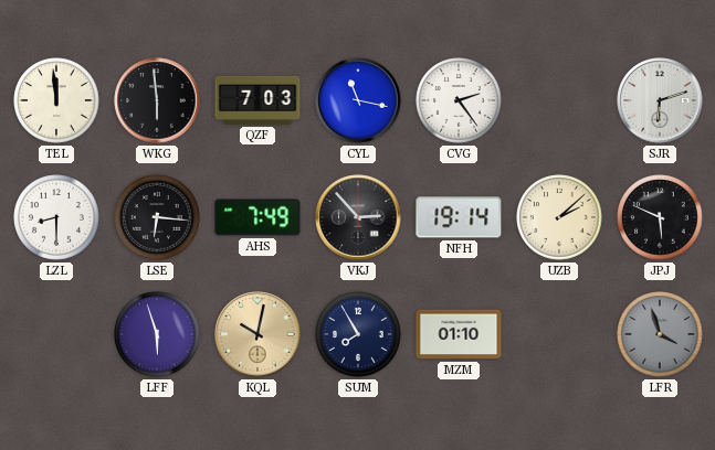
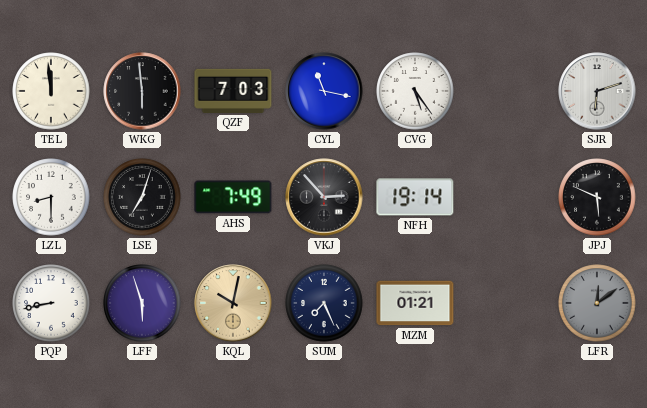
CVG: 2:24 -> 5:24 (415, 91)
LSE: 6:16 -> 7:03 (142, 197)
UZB: 2:08 -> none (559, 217)
PQP: none -> 8:43 (51, 303)
SUM: 7:55 -> 7:26 (324, 303)
MZM: 01:10 -> 01:21 (415, 303)
LFR: 3:57 -> 12:09 (597, 303)
